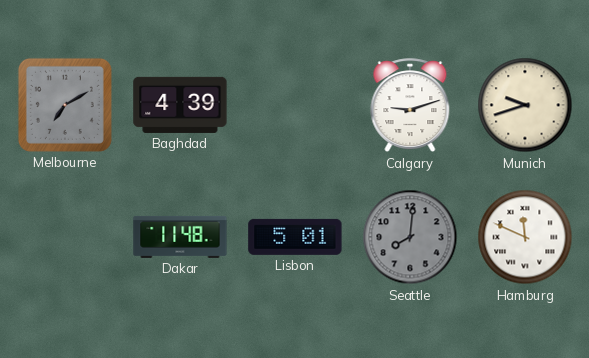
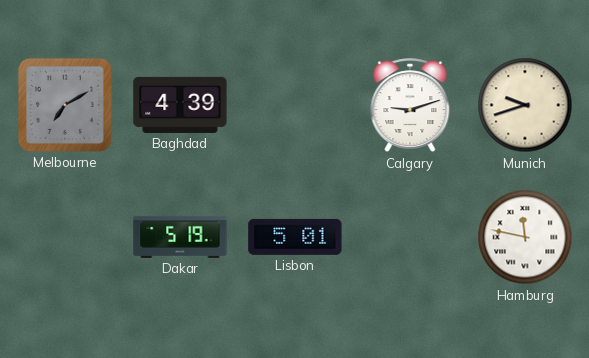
Dakar: 11:48 -> 5:19 (180, 237)
Seattle: 8:01 -> none (410, 237)
Hamburg: 11:49 -> 11:47 (525, 237)
